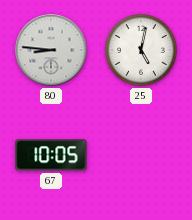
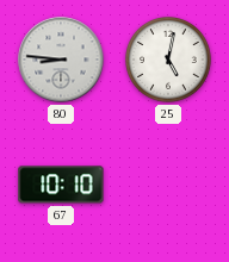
67: 10:05 -> 10:10 (61, 185)
